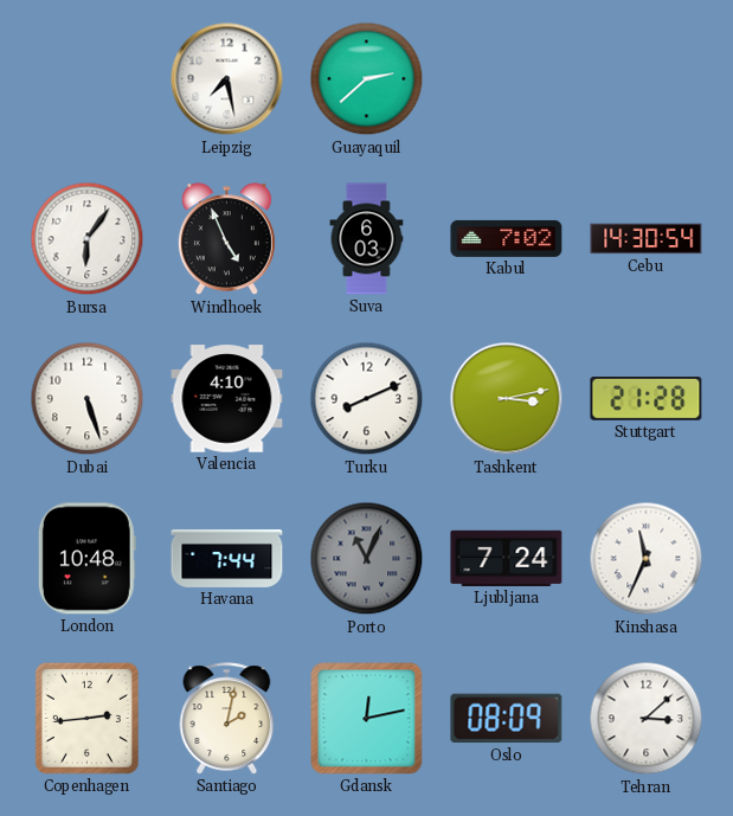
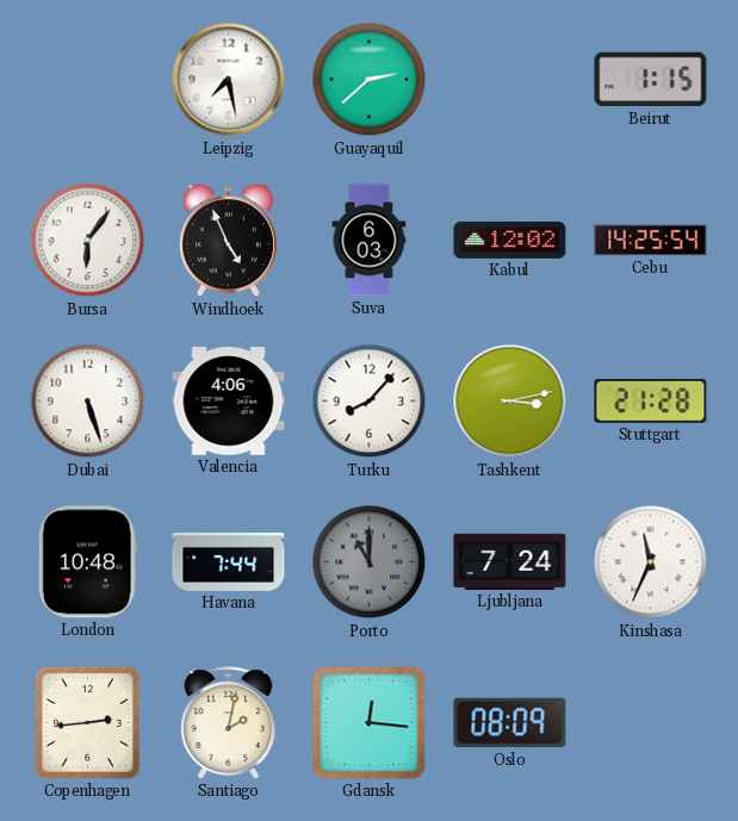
Beirut: none -> 1:15 (651, 80)
Kabul: 7:02 -> 12:02 (510, 240)
Cebu: 14:30 -> 14:25 (651, 241)
Valencia: 4:10 -> 4:06 (229, 402)
Turku: 8:11 -> 8:07 (370, 402)
Porto: 11:04 -> 11:00 (370, 562)
Gdansk: 12:13 -> 12:16 (370, 723)
Tehran: 3:08 -> none (647, 719)
